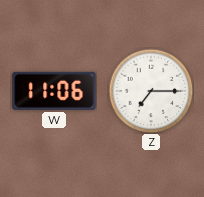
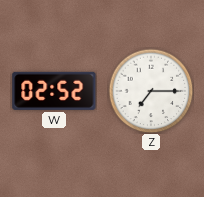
W: 11:06 -> 02:52 (54, 91)
